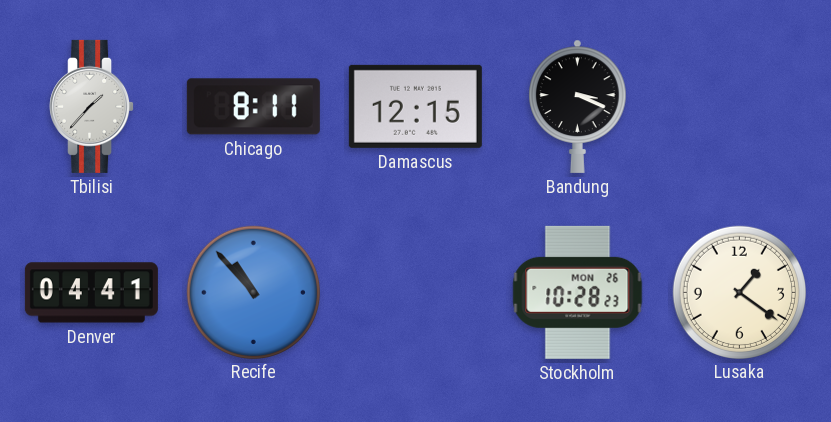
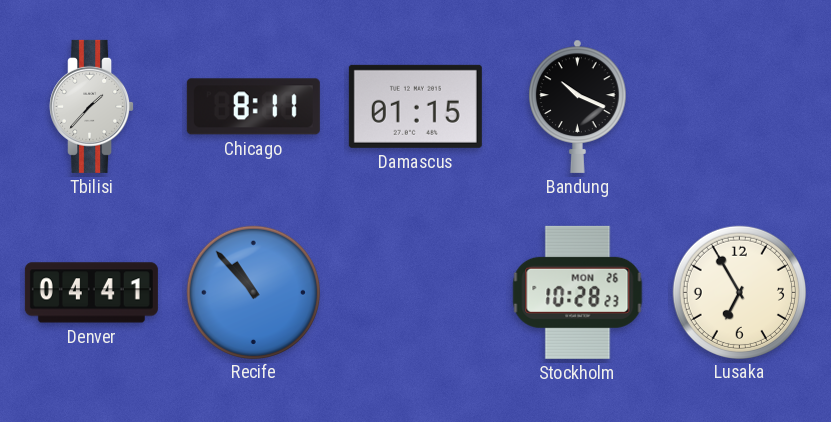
Damascus: 12:15 -> 01:15 (415, 106)
Bandung: 3:19 -> 10:19 (578, 106)
Lusaka: 1:21 -> 6:55 (739, 292)
